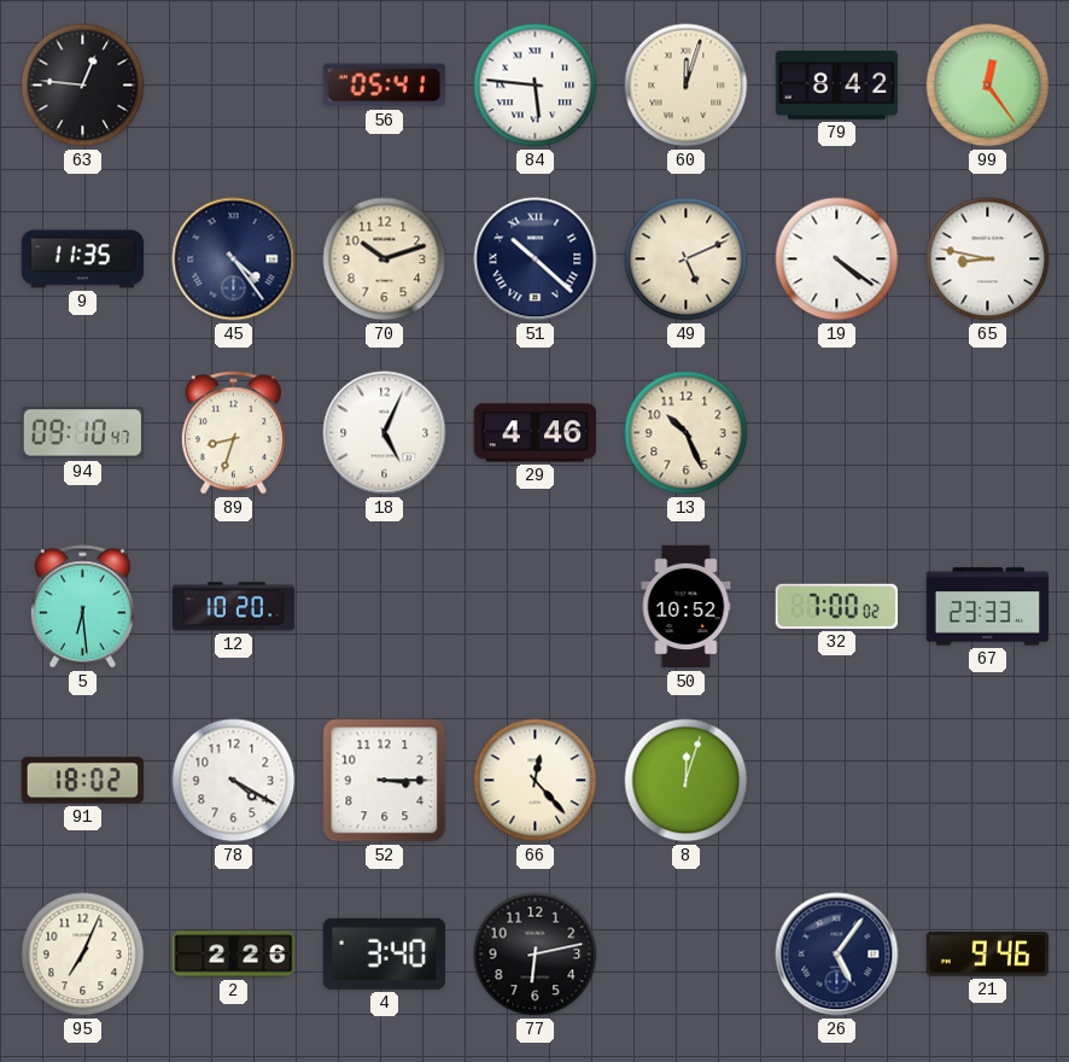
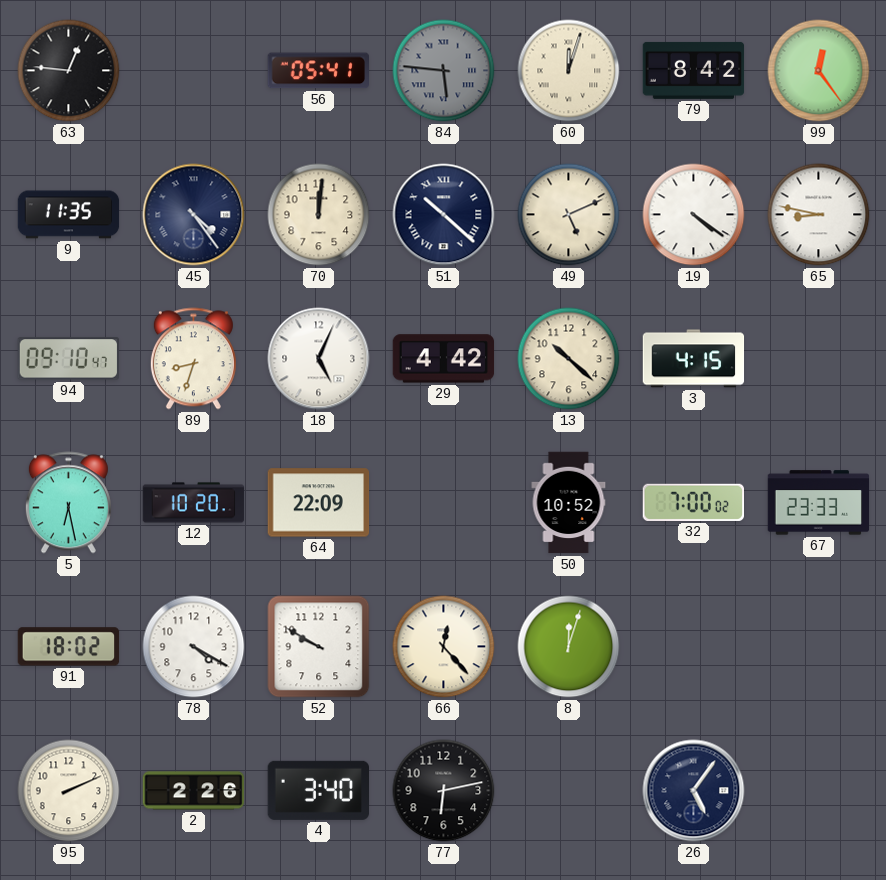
84 dial: white -> grey (444, 71)
70: 10:12 -> 12:01 (319, 215)
29: 4:46 -> 4:42 (444, 359)
13: 10:26 -> 10:22 (569, 359)
3: none -> 4:15 (694, 359)
5: 6:29 -> 6:28 (68, 503)
64: none -> 22:09 (319, 503)
52: 3:15 -> 9:50 (319, 647)
95: 7:04 -> 2:11 (69, 791)
21: 9:46 -> none (988, 955)
